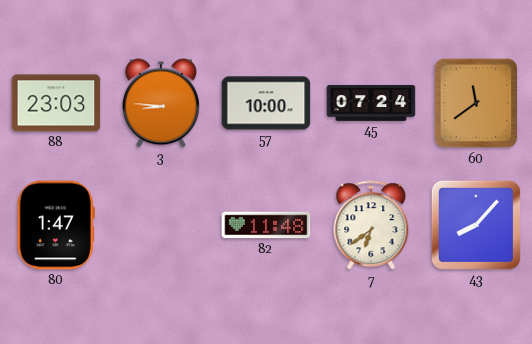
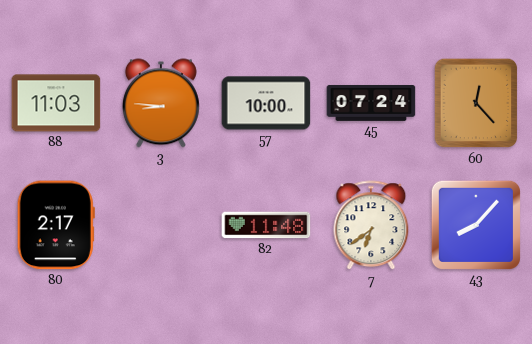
88: 23:03 -> 11:03 (56, 103)
60: 11:39 -> 12:23 (476, 103)
80: 1:47 -> 2:17 (56, 225)
